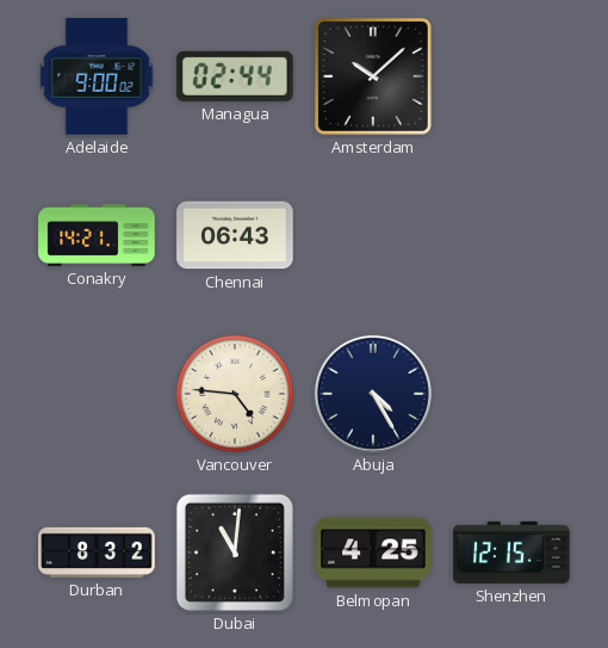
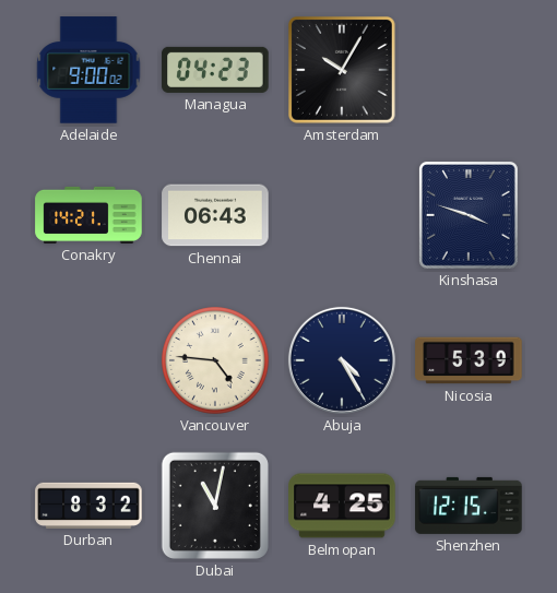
Managua: 02:44 -> 04:23 (215, 70)
Amsterdam: 10:08 -> 10:05 (342, 70)
Kinshasa: none -> 3:48 (469, 215)
Nicosia: none -> 5:39 (469, 360)
Dubai: 11:01 -> 11:02 (215, 506)
